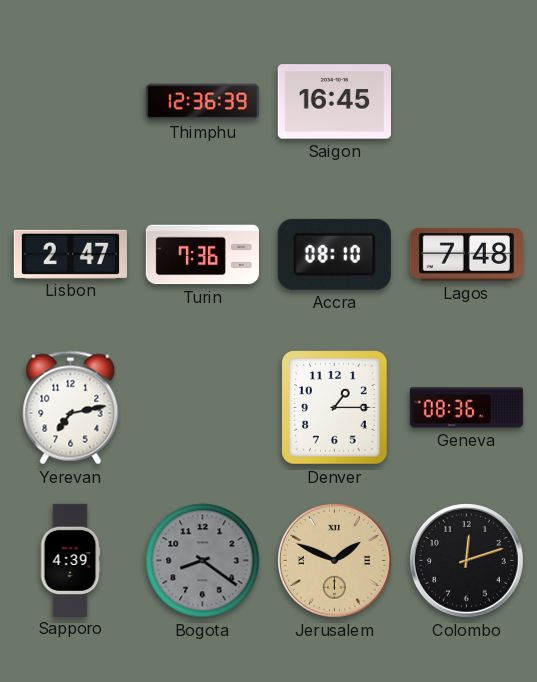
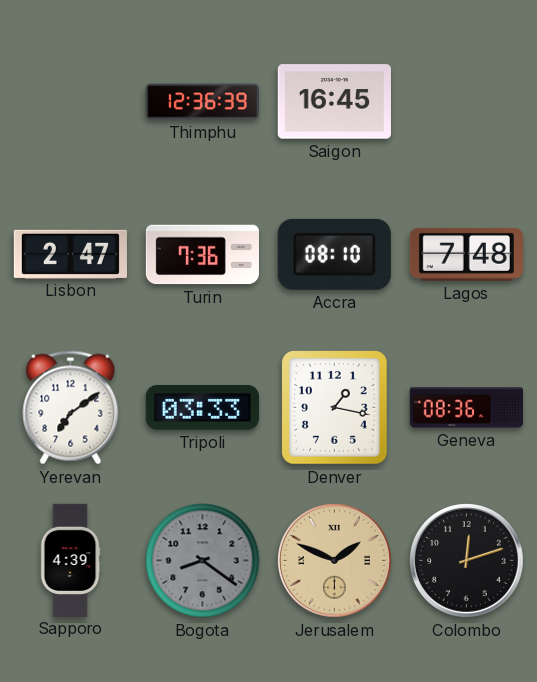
Yerevan: 7:13 -> 7:09 (71, 408)
Tripoli: none -> 03:33 (202, 408)
Denver: 1:15 -> 1:17 (335, 408)
